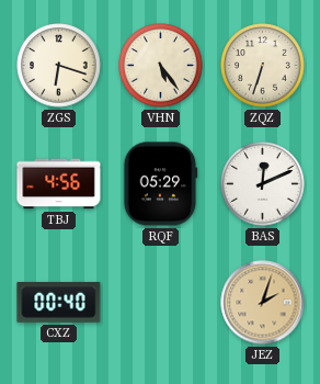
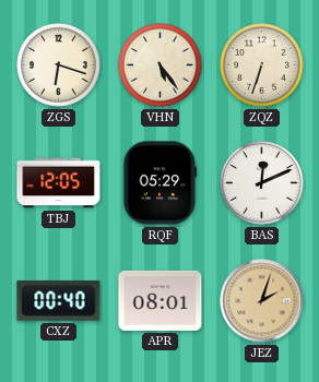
TBJ: 4:56 -> 12:05 (59, 183)
APR: none -> 08:01 (161, 300)
